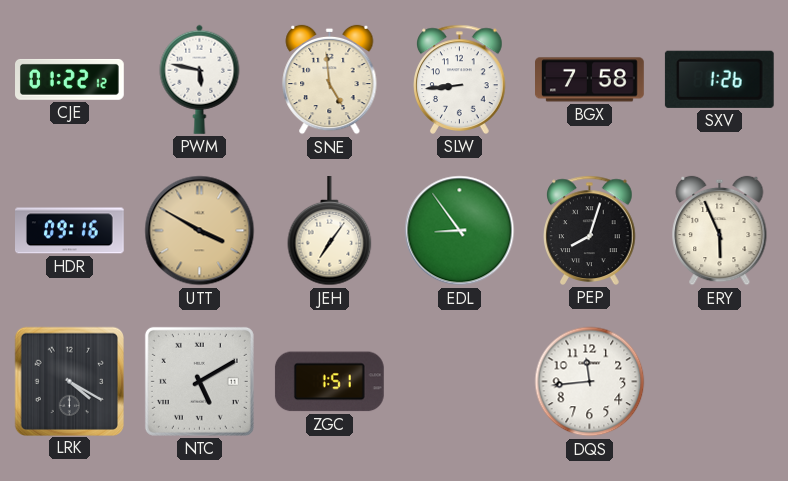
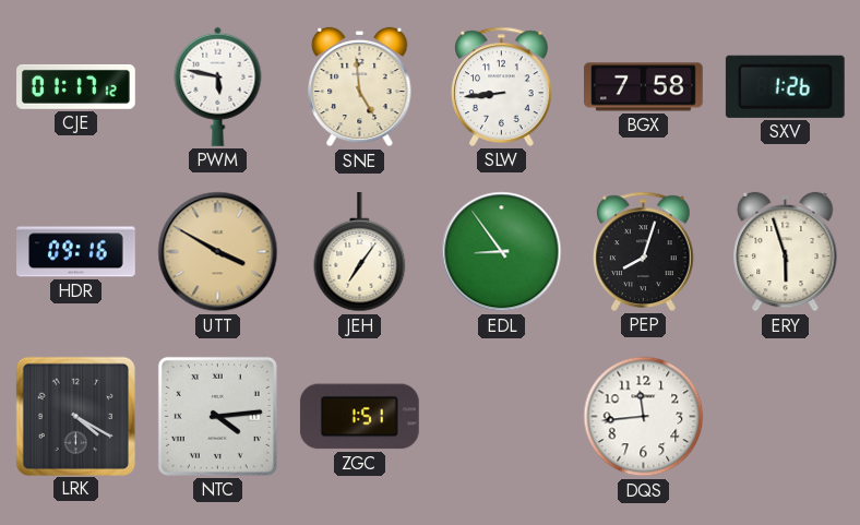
CJE: 01:22 -> 01:17 (76, 86)
ERY: 5:56 -> 5:57 (786, 252)
NTC: 5:10 -> 4:14 (217, 416)
